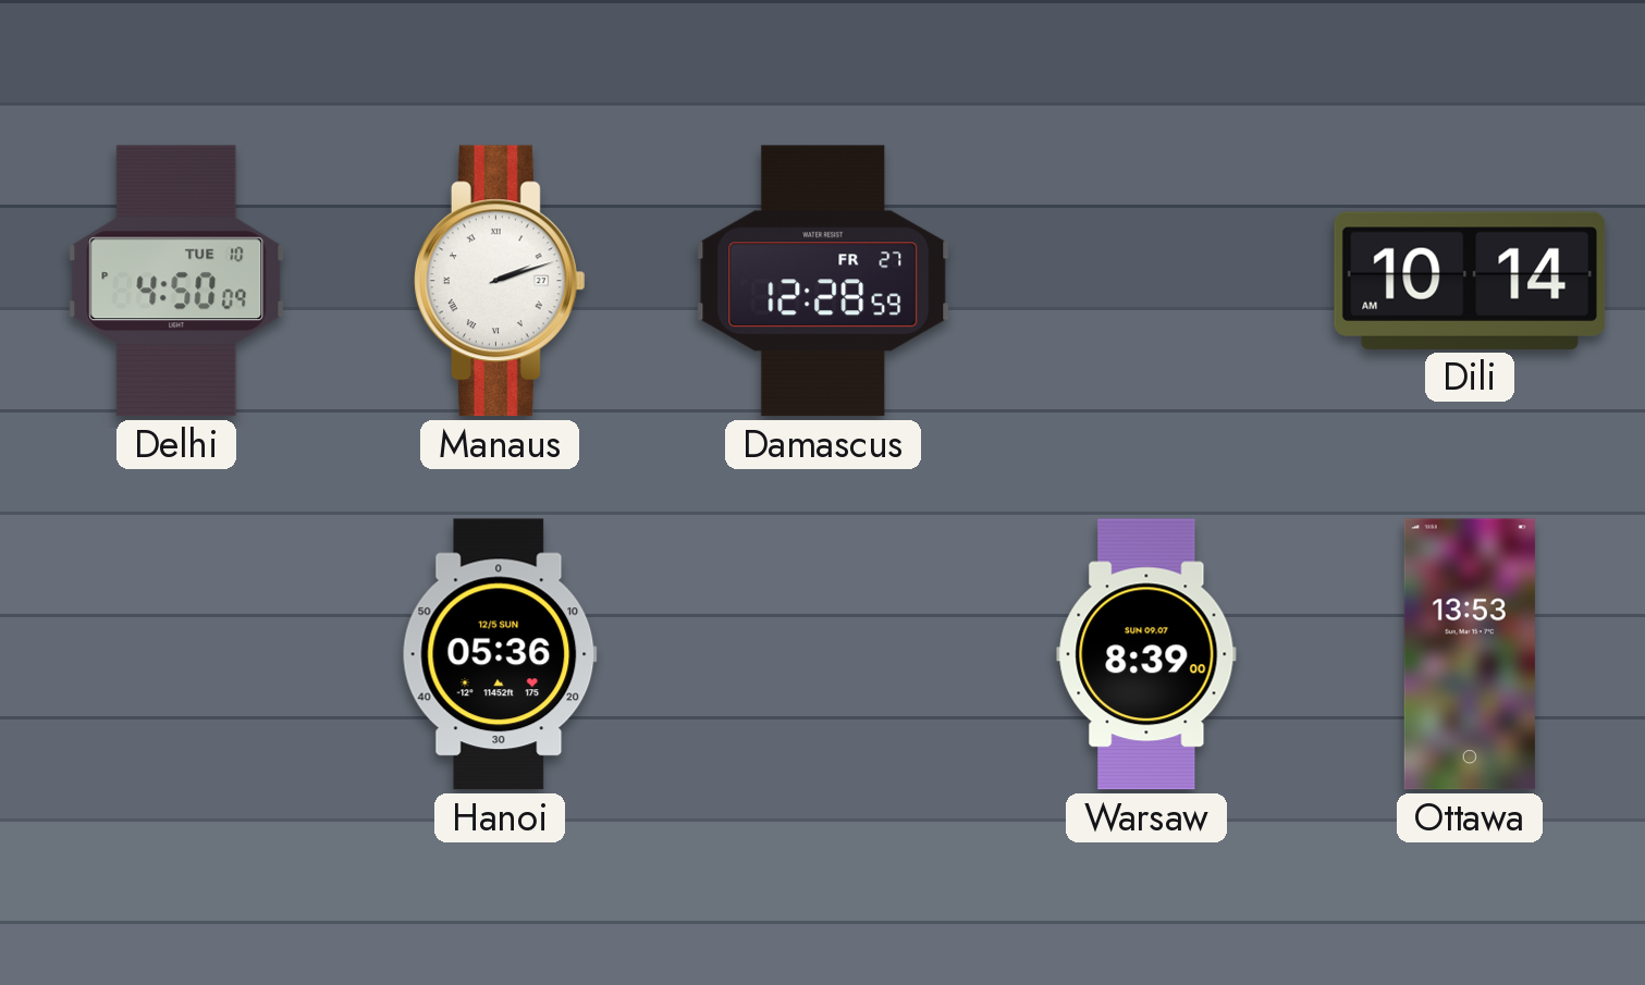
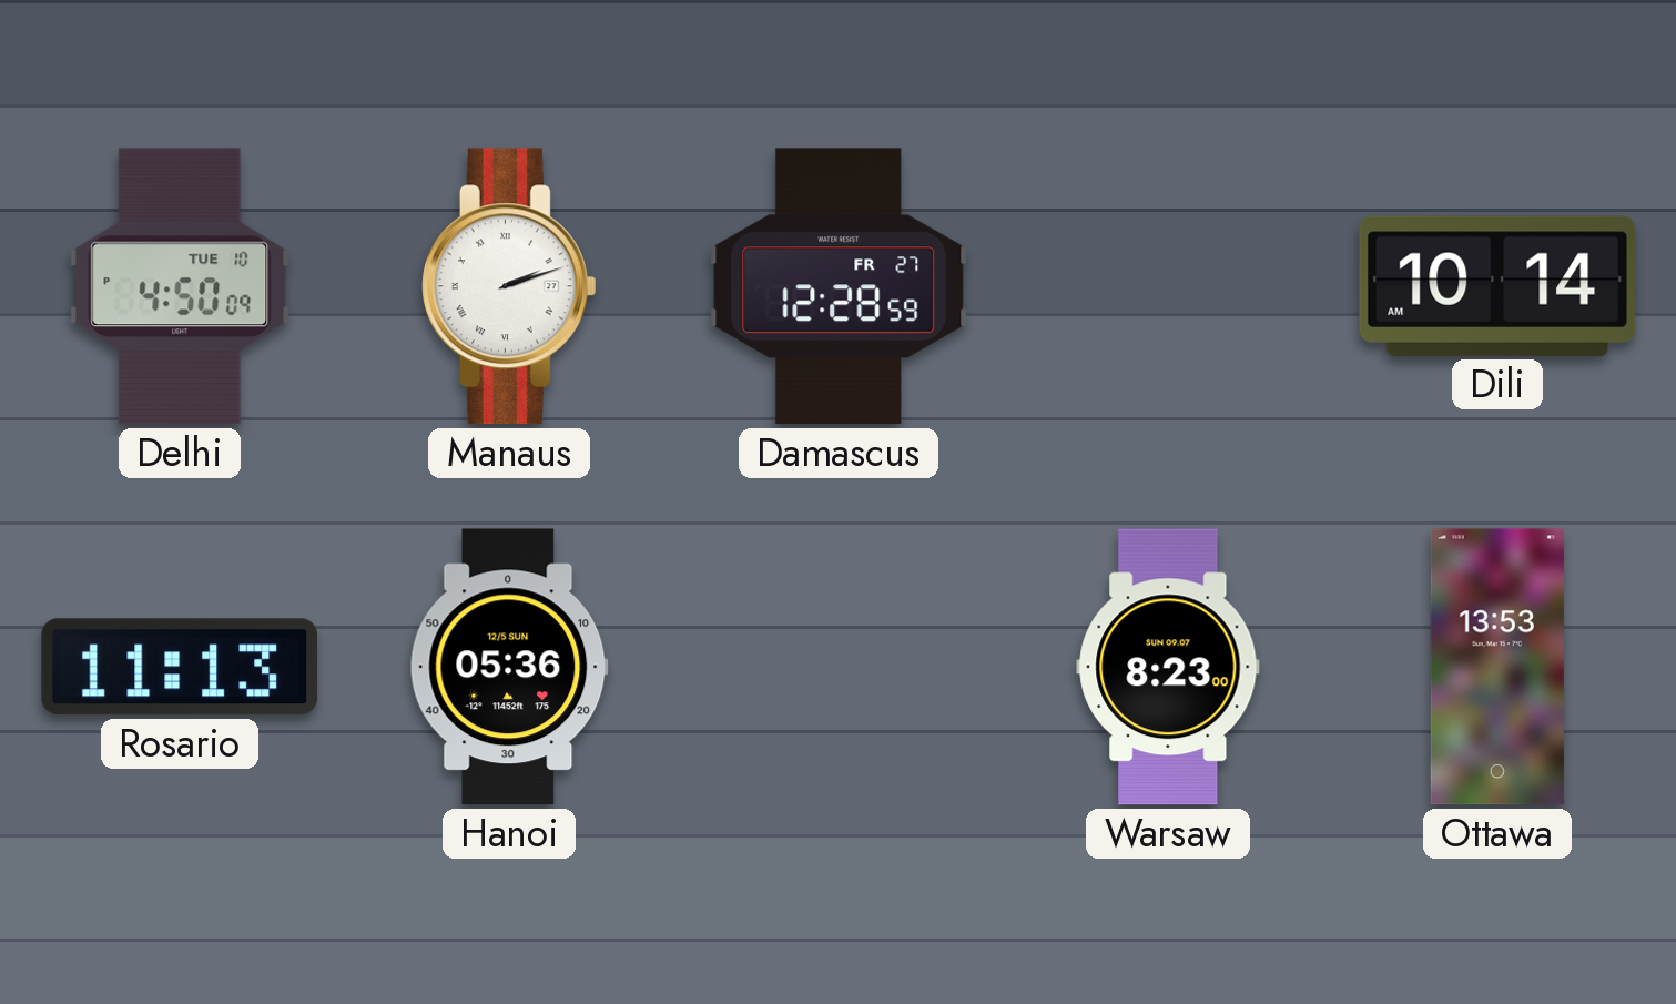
Rosario: none -> 11:13 (180, 667)
Warsaw: 8:39 -> 8:23 (1168, 667)
